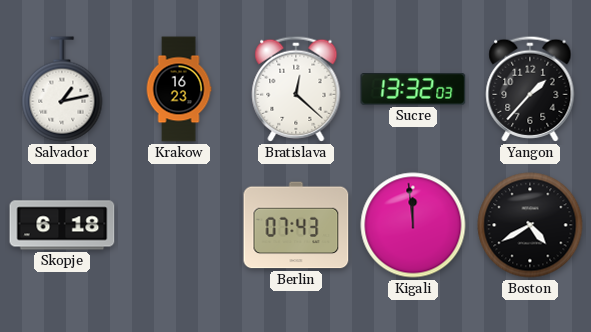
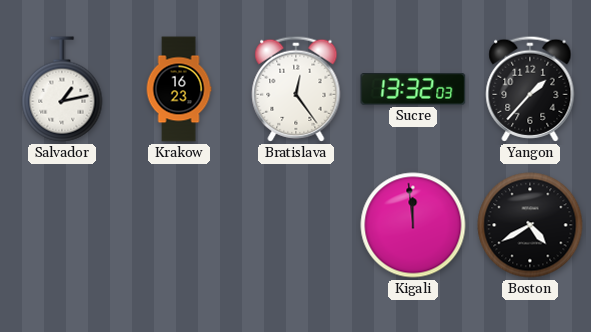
Bratislava: 12:22 -> 12:24 (296, 89)
Skopje: 6:18 -> none (62, 225)
Berlin: 07:43 -> none (296, 225)
